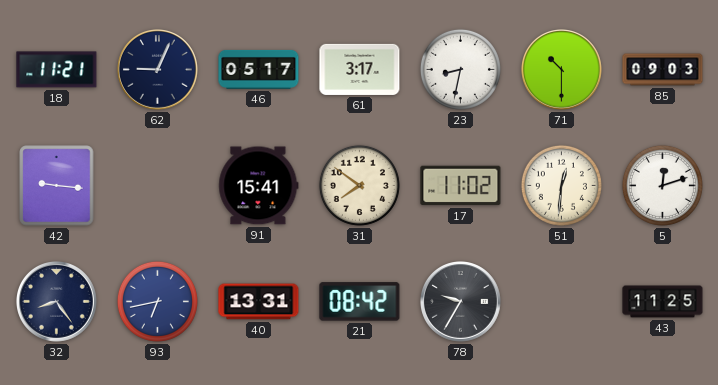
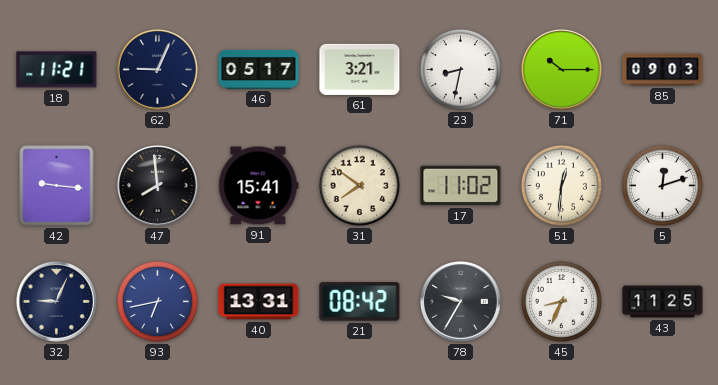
61: 3:17 -> 3:21 (360, 69)
71: 10:30 -> 10:15 (562, 70)
47: none -> 7:59 (158, 186)
32: 8:24 -> 9:04 (57, 302)
45: none -> 8:34 (561, 301)
